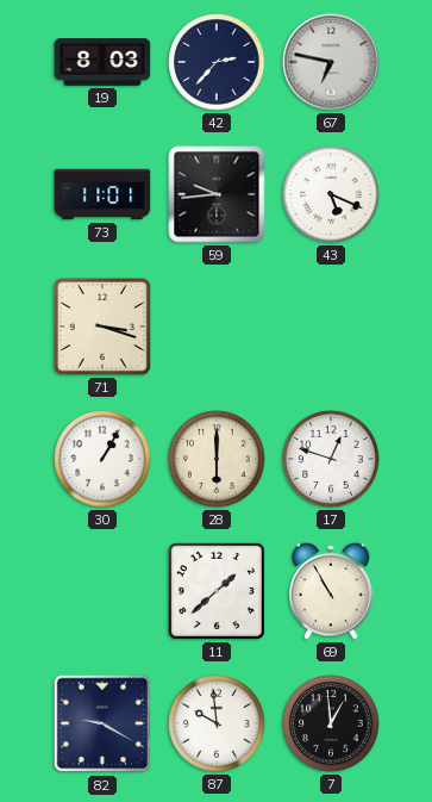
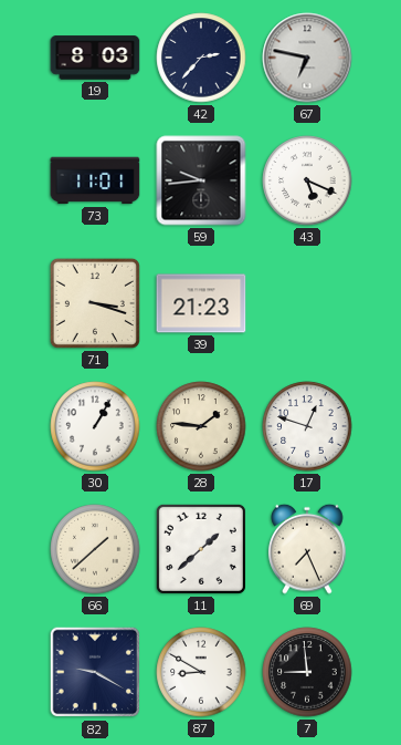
39: none -> 21:23 (201, 303)
28: 6:00 -> 1:46 (201, 426)
66: none -> 1:38 (95, 549)
69: 10:55 -> 7:26 (307, 549)
87: 9:59 -> 8:50 (201, 672)
7: 12:59 -> 8:59 (307, 672)
